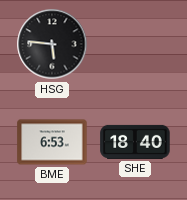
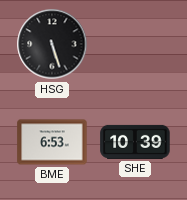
HSG: 5:46 -> 5:27 (52, 44)
SHE: 18:40 -> 10:39 (135, 142)
